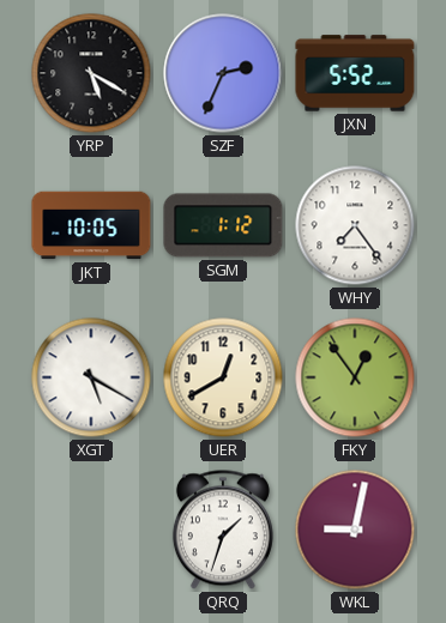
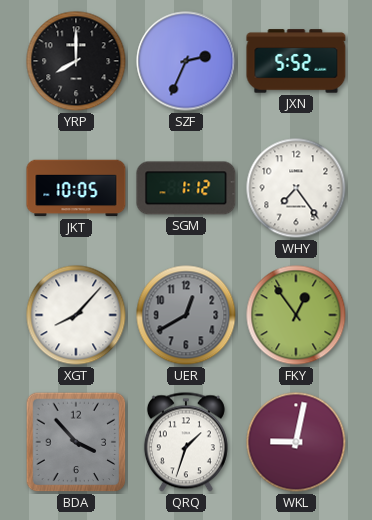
YRP: 5:20 -> 8:00 (76, 61)
XGT: 5:20 -> 8:07 (76, 315)
UER dial: cream -> grey (186, 315)
BDA: none -> 3:53 (76, 442)
